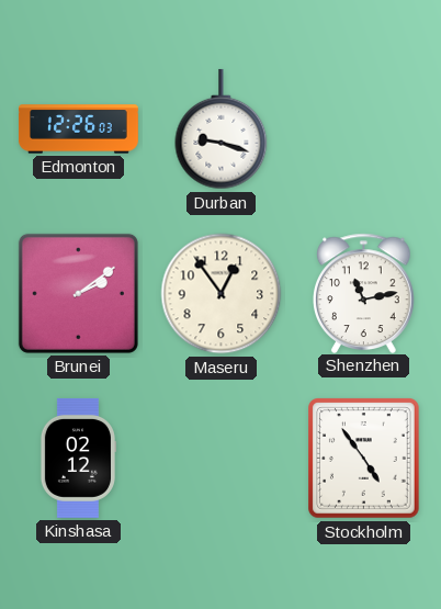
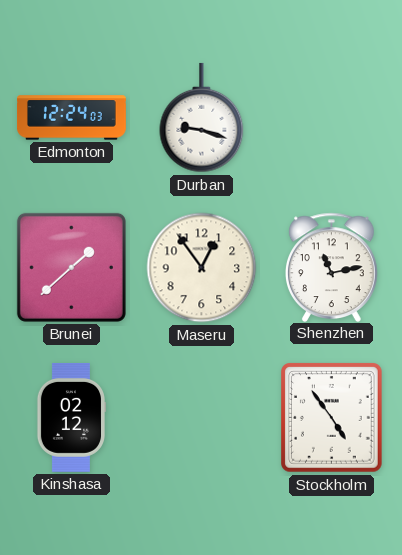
Edmonton: 12:26 -> 12:24 (72, 118)
Brunei: 2:09 -> 1:38 (71, 267)
